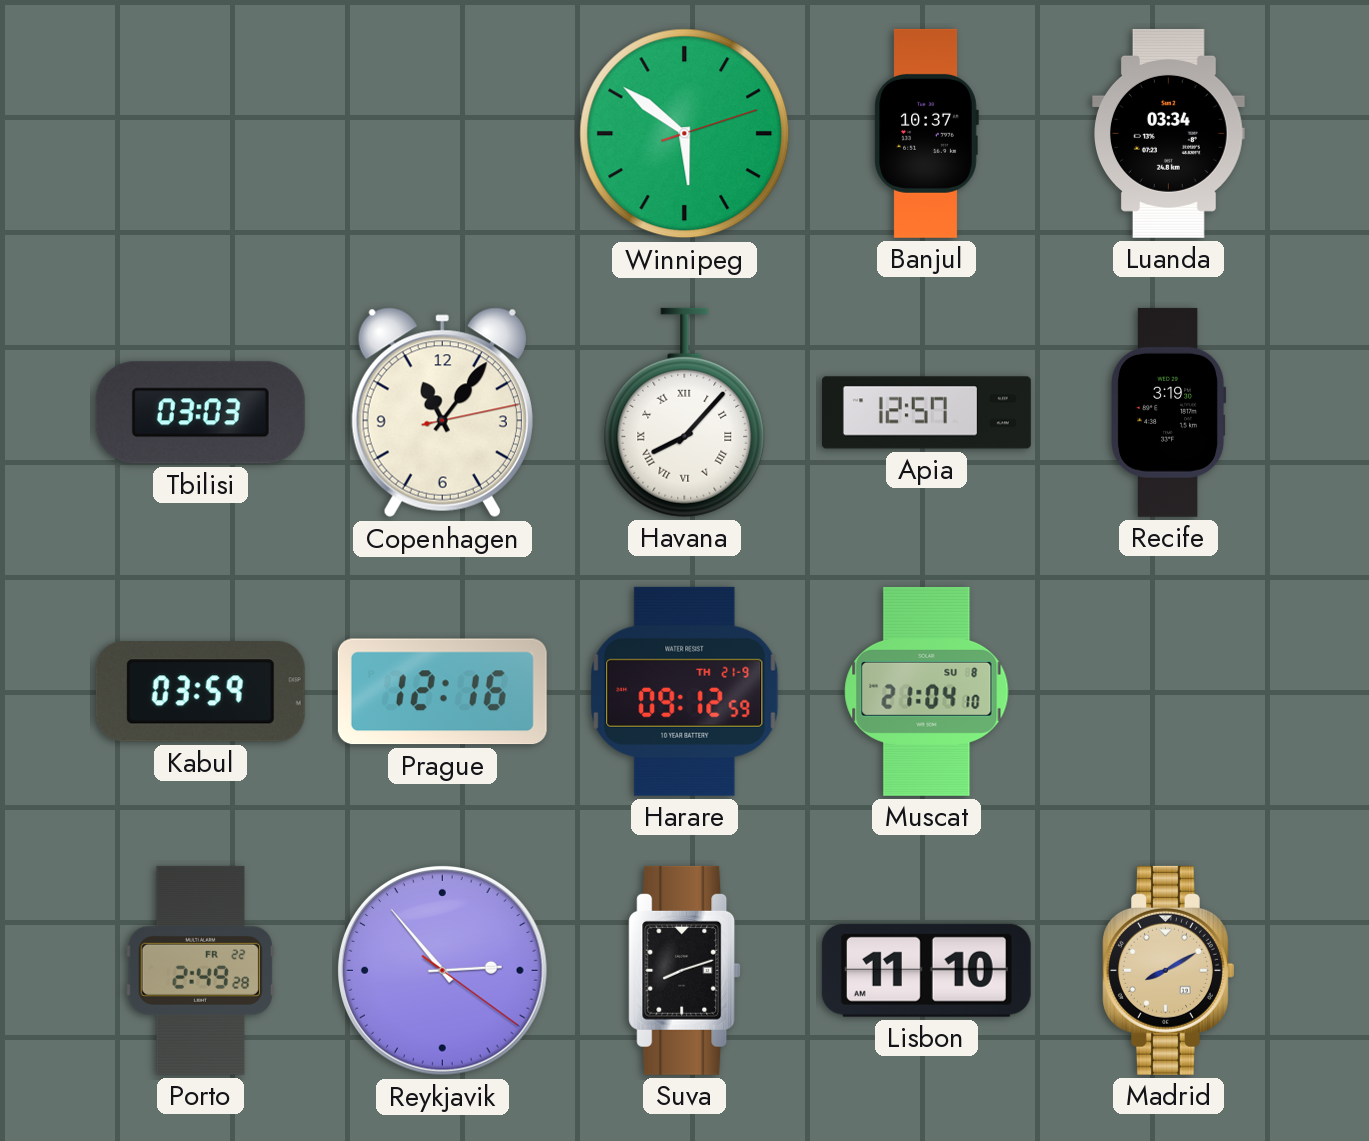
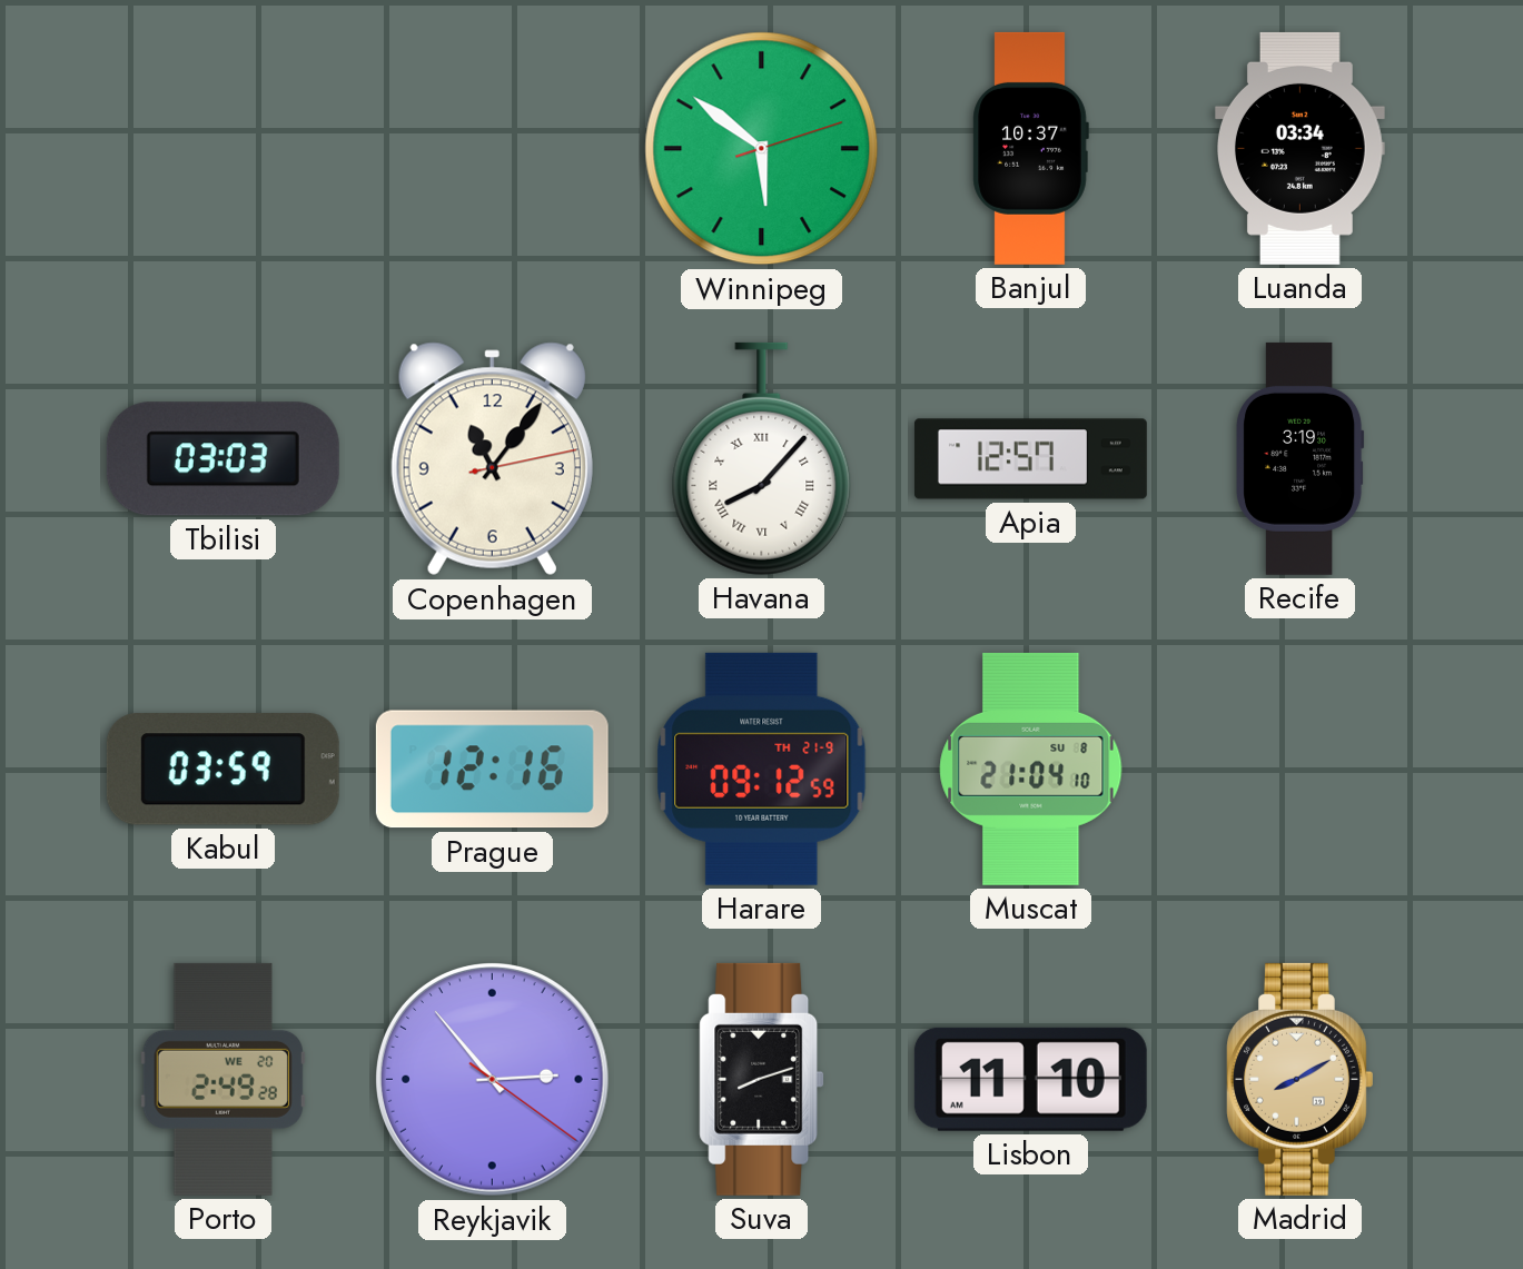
Porto date: FR 22 -> WE 20 (222, 1079)
